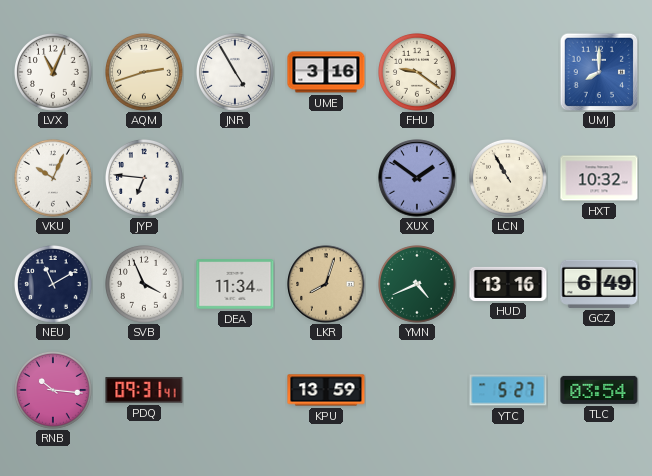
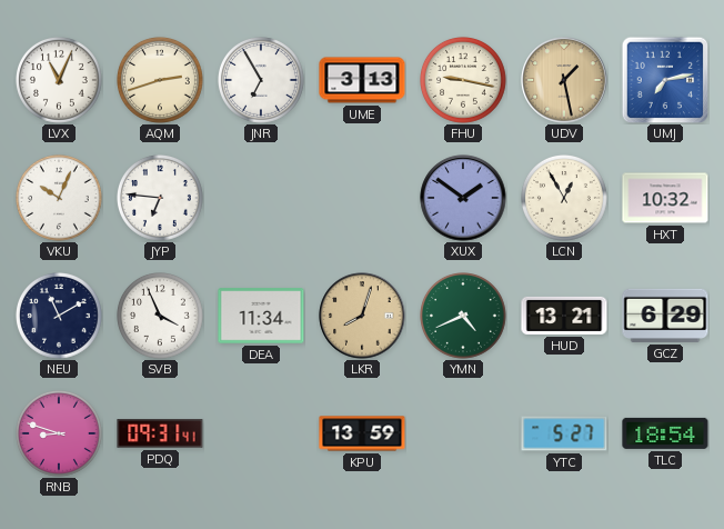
JNR: 4:55 -> 6:55 (262, 81)
UME: 3:16 -> 3:13 (362, 80)
FHU: 9:21 -> 9:17 (464, 81)
UDV: none -> 1:28 (564, 80)
UMJ: 8:00 -> 7:13 (665, 80)
LCN: 10:55 -> 12:55 (565, 199)
HUD: 13:16 -> 13:21 (564, 316)
GCZ: 6:49 -> 6:29 (665, 316)
RNB: 10:16 -> 8:48 (60, 435)
TLC: 03:54 -> 18:54 (665, 433)
